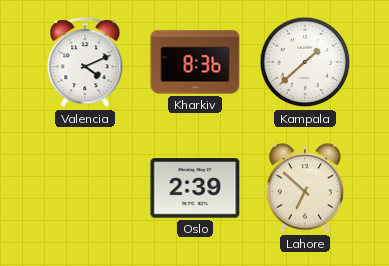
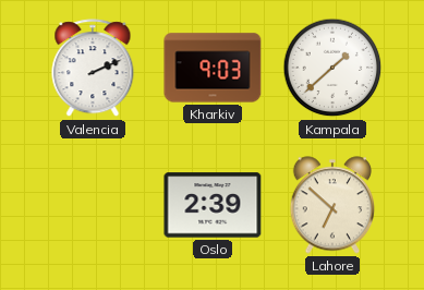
Valencia: 4:11 -> 2:11 (93, 69)
Kharkiv: 8:36 -> 9:03 (213, 68)
